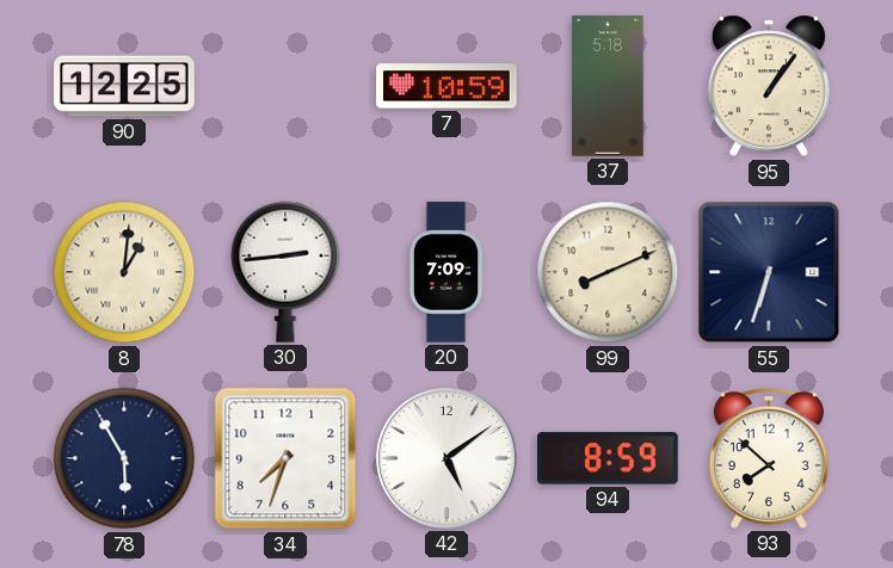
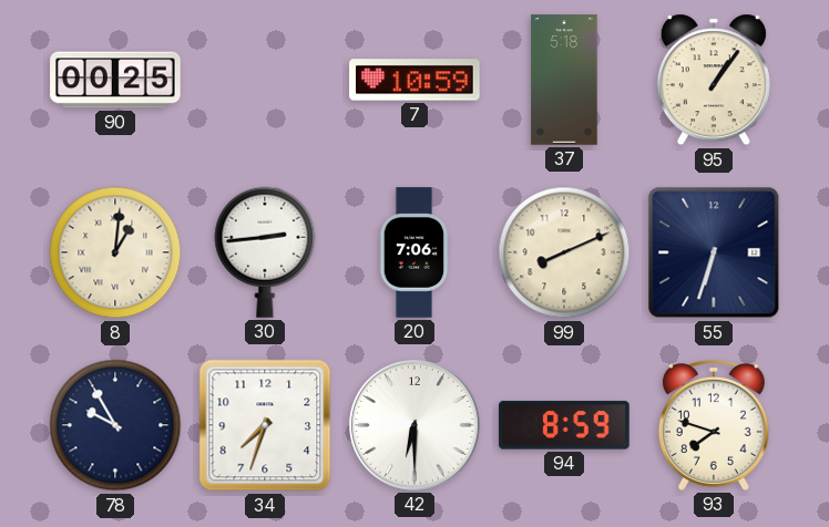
90: 12:25 -> 00:25 (115, 80)
20: 7:09 -> 7:06 (415, 252)
78: 5:55 -> 9:55 (115, 425)
42: 5:09 -> 6:30 (415, 425)
93: 7:52 -> 7:48 (714, 426)
